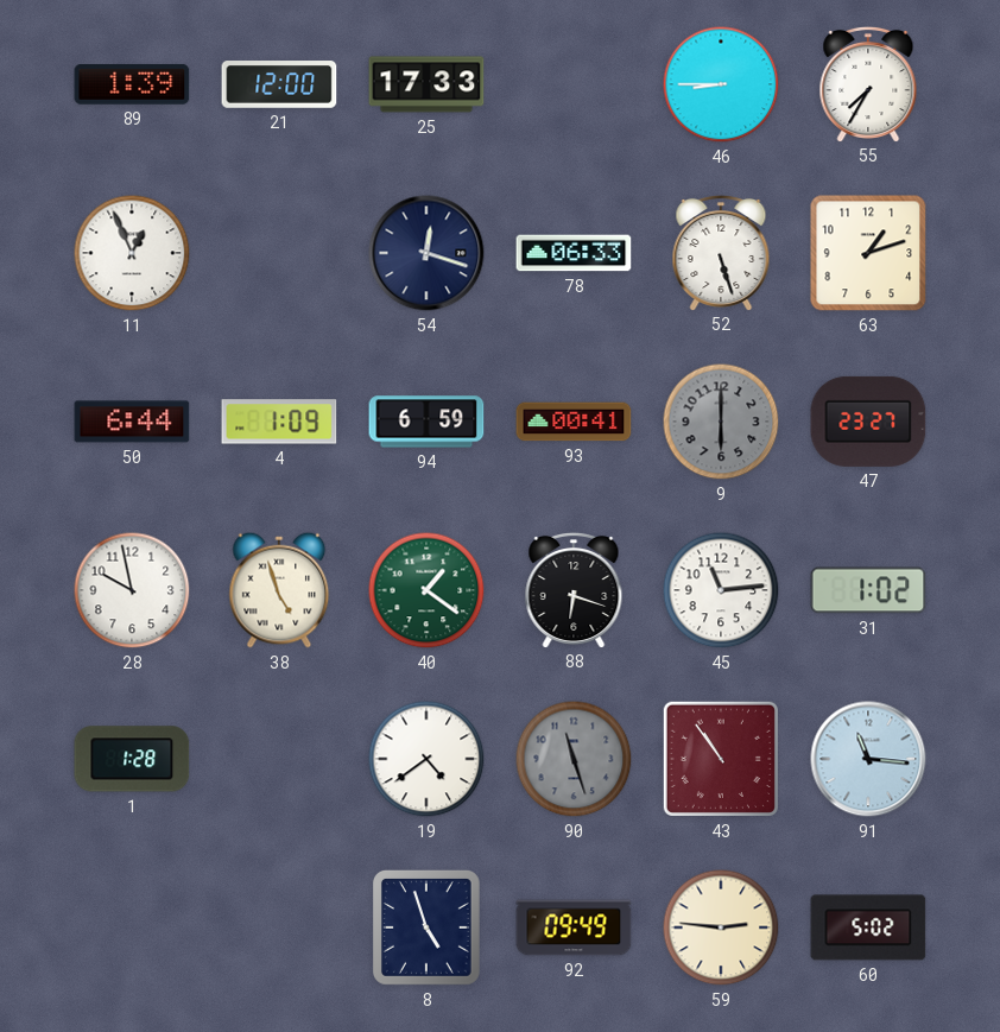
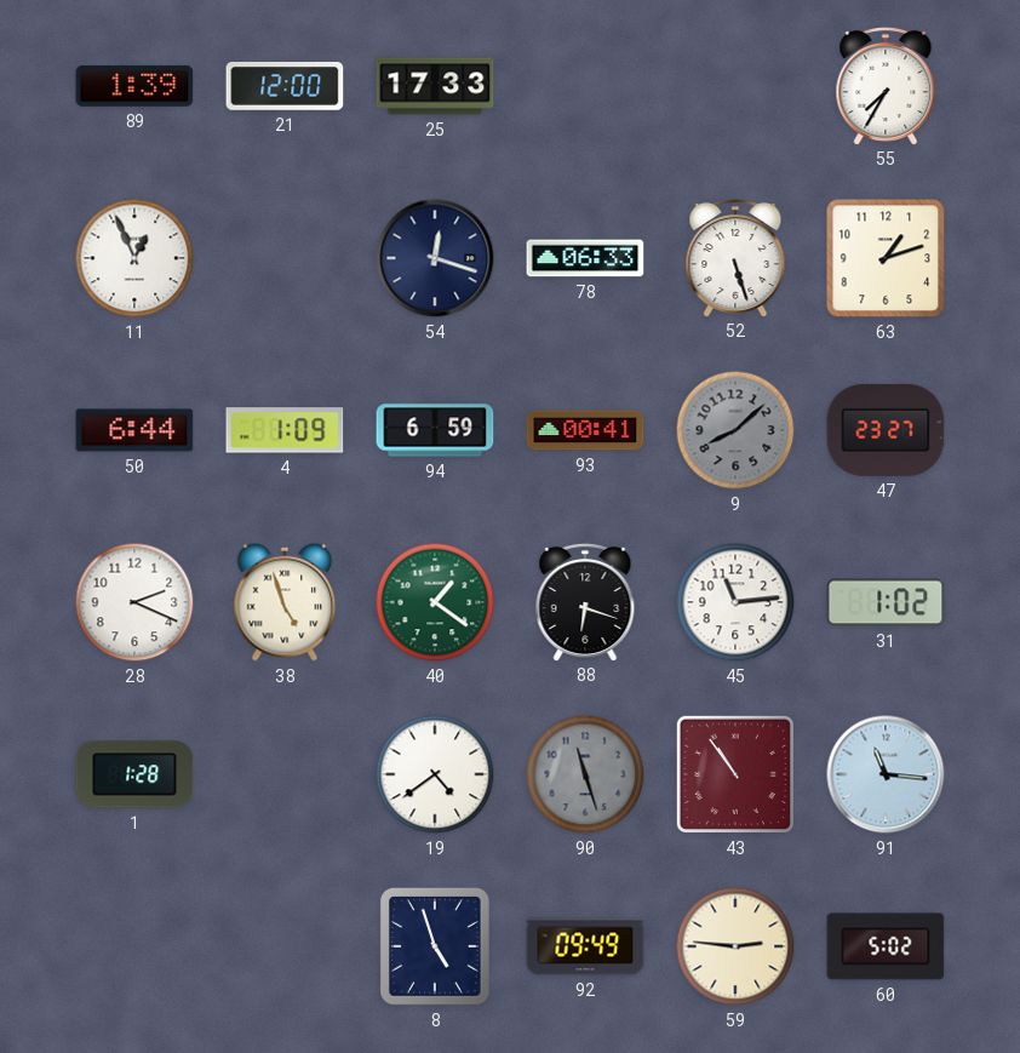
46: 8:45 -> none (721, 84)
9: 6:00 -> 8:08 (735, 430)
28: 9:58 -> 2:19 (134, 602)
